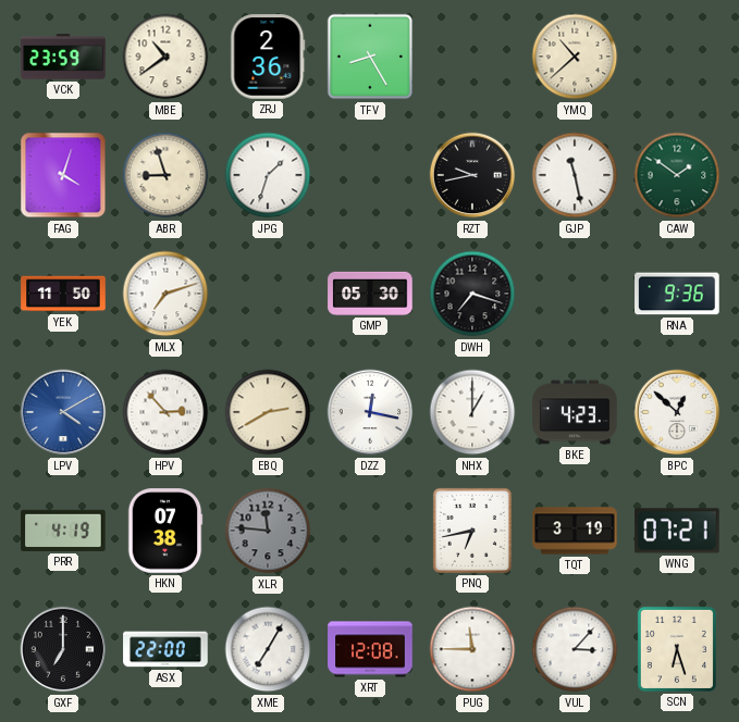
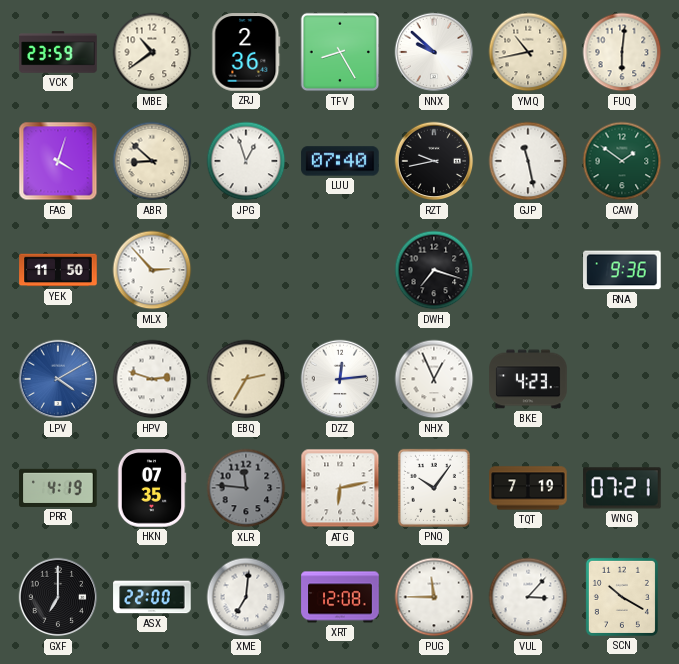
NNX: none -> 9:52 (434, 52)
YMQ: 10:38 -> 10:43 (528, 52)
FUQ: none -> 6:01 (622, 52)
ABR: 8:57 -> 8:52 (152, 161)
JPG: 1:33 -> 12:57 (246, 161)
LUU: none -> 07:40 (340, 161)
MLX: 7:12 -> 2:53 (152, 270)
GMP: 05:30 -> none (370, 294)
HPV: 2:53 -> 2:48 (152, 379)
EBQ: 2:40 -> 2:35 (246, 379)
DZZ: 12:17 -> 12:14 (340, 379)
NHX: 1:00 -> 12:56 (434, 379)
BPC: 12:52 -> none (677, 412)
HKN: 07:38 -> 07:35 (152, 488)
ATG: none -> 6:13 (340, 488)
PNQ: 6:43 -> 10:06 (434, 488)
TQT: 3:19 -> 7:19 (528, 488)
XME: 7:05 -> 7:01 (246, 597)
SCN: 6:27 -> 10:20 (622, 597)
